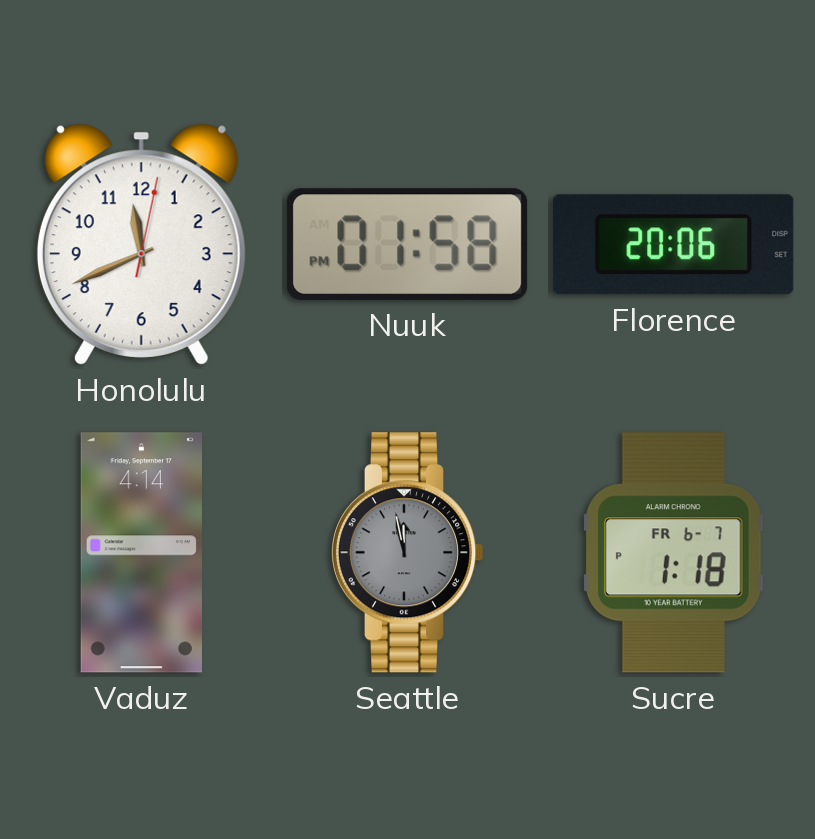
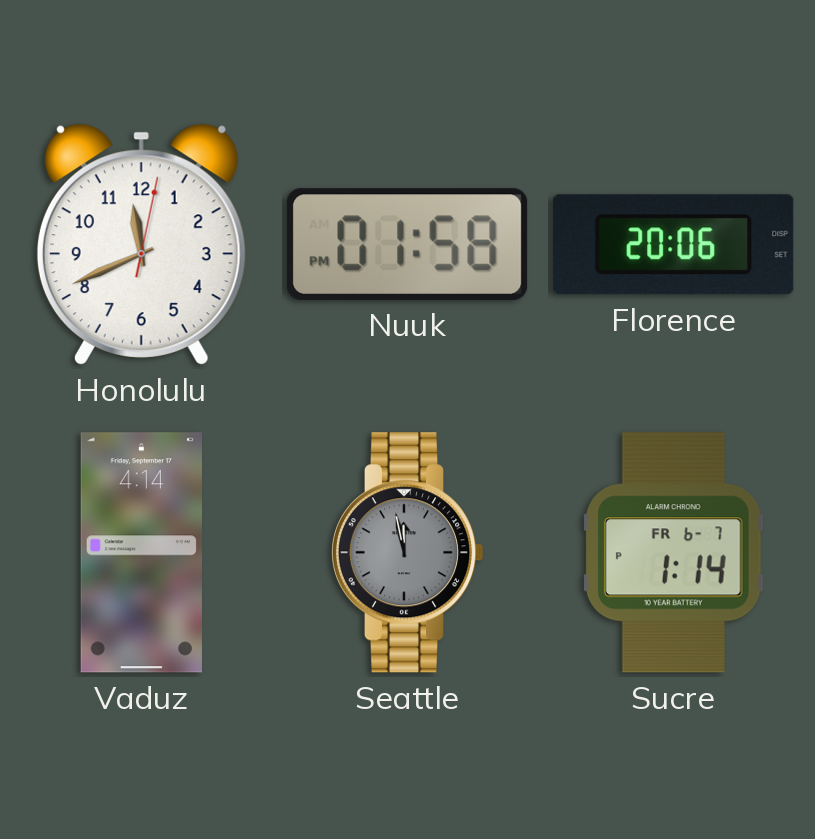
Sucre: 1:18 -> 1:14 (673, 553)
